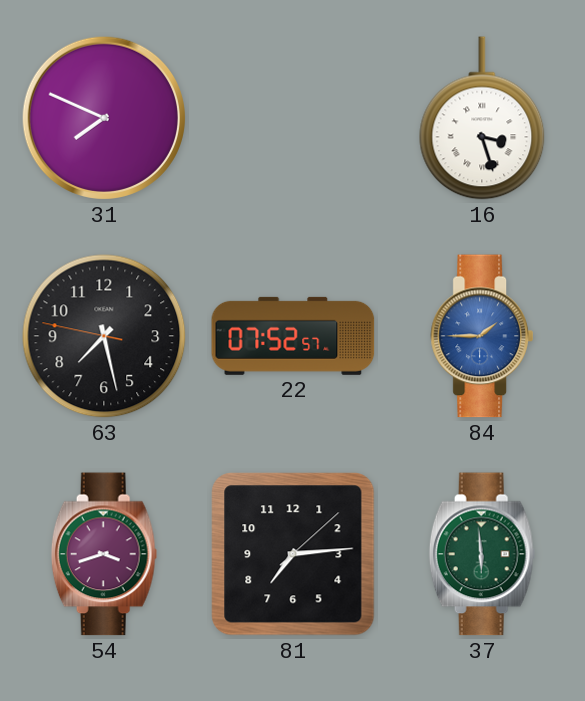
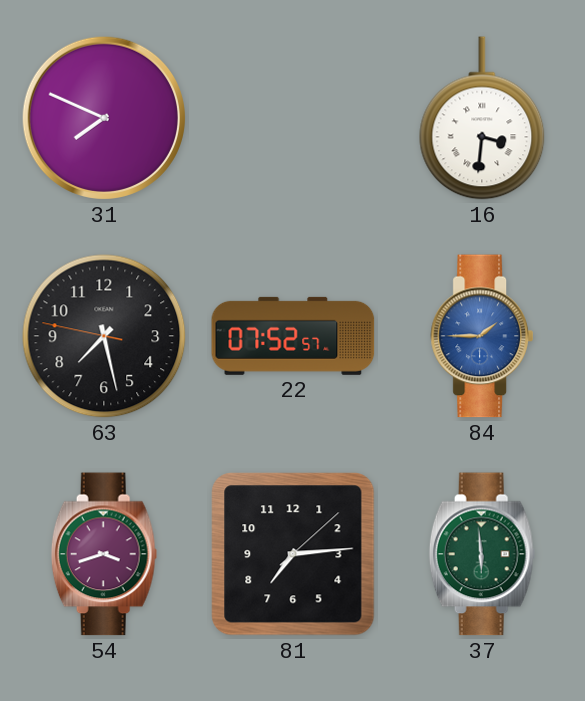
16: 3:27 -> 3:31 (482, 118)
